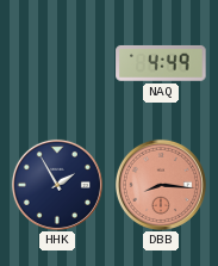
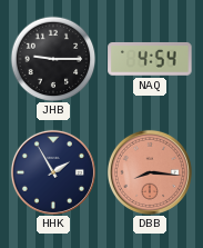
JHB: none -> 9:15 (53, 59)
NAQ: 4:49 -> 4:54 (150, 59)
